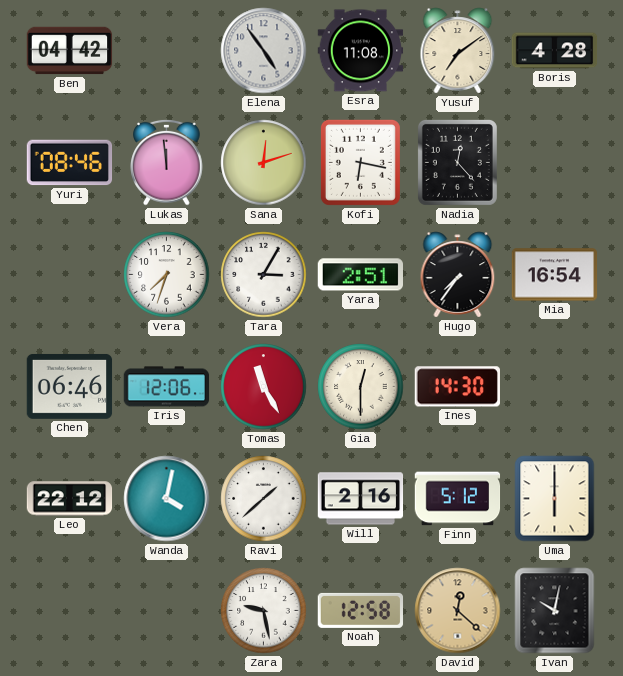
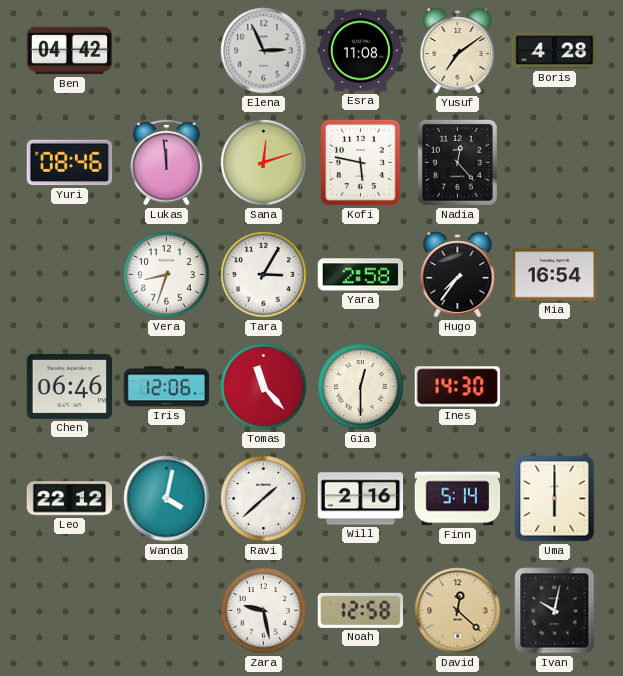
Elena: 4:54 -> 2:56 (264, 51)
Kofi: 6:17 -> 5:47 (360, 162)
Vera: 7:33 -> 8:33 (167, 275)
Yara: 2:51 -> 2:58 (360, 275)
Tomas: 11:25 -> 11:23 (264, 387)
Finn: 5:12 -> 5:14 (458, 499)
